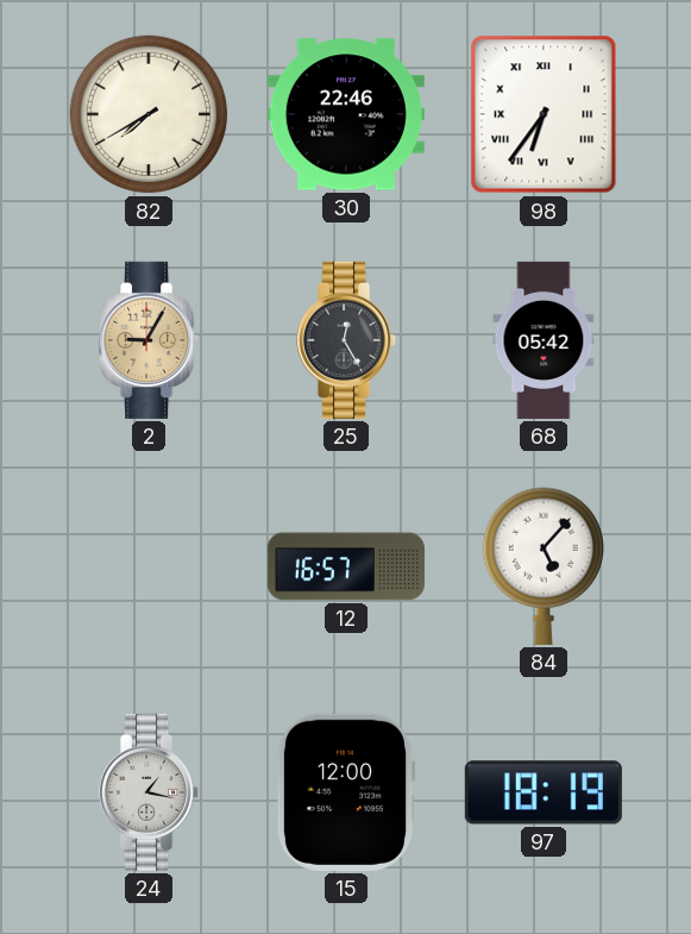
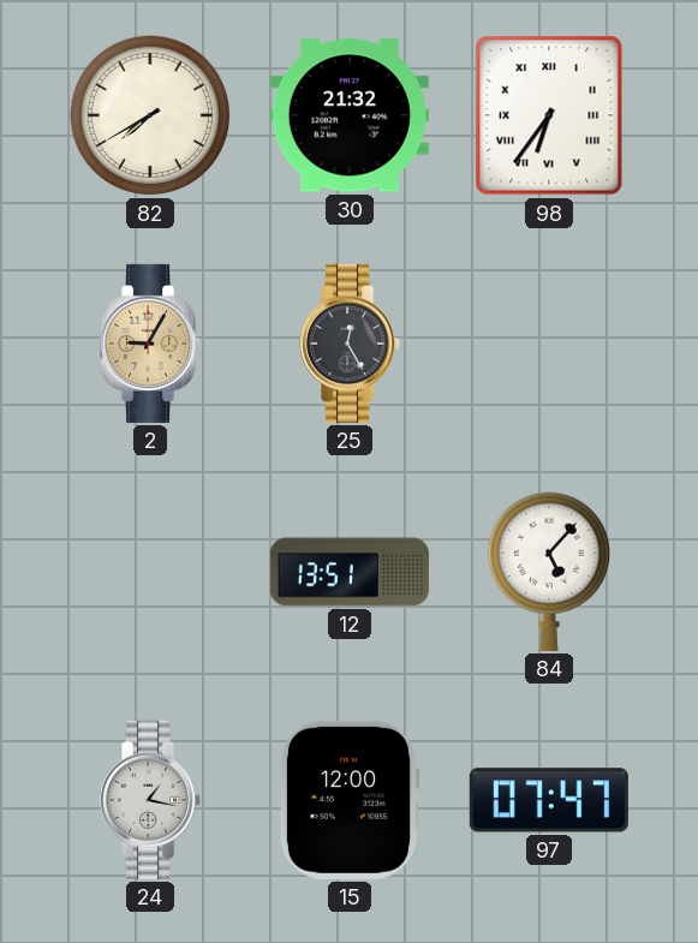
30: 22:46 -> 21:32 (350, 115)
68: 05:42 -> none (544, 340)
12: 16:57 -> 13:51 (350, 572)
97: 18:19 -> 07:47 (549, 800)
